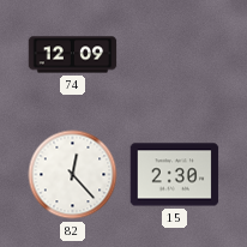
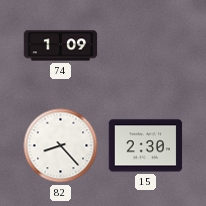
74: 12:09 -> 1:09 (61, 46)
82: 12:23 -> 8:23 (61, 146)
